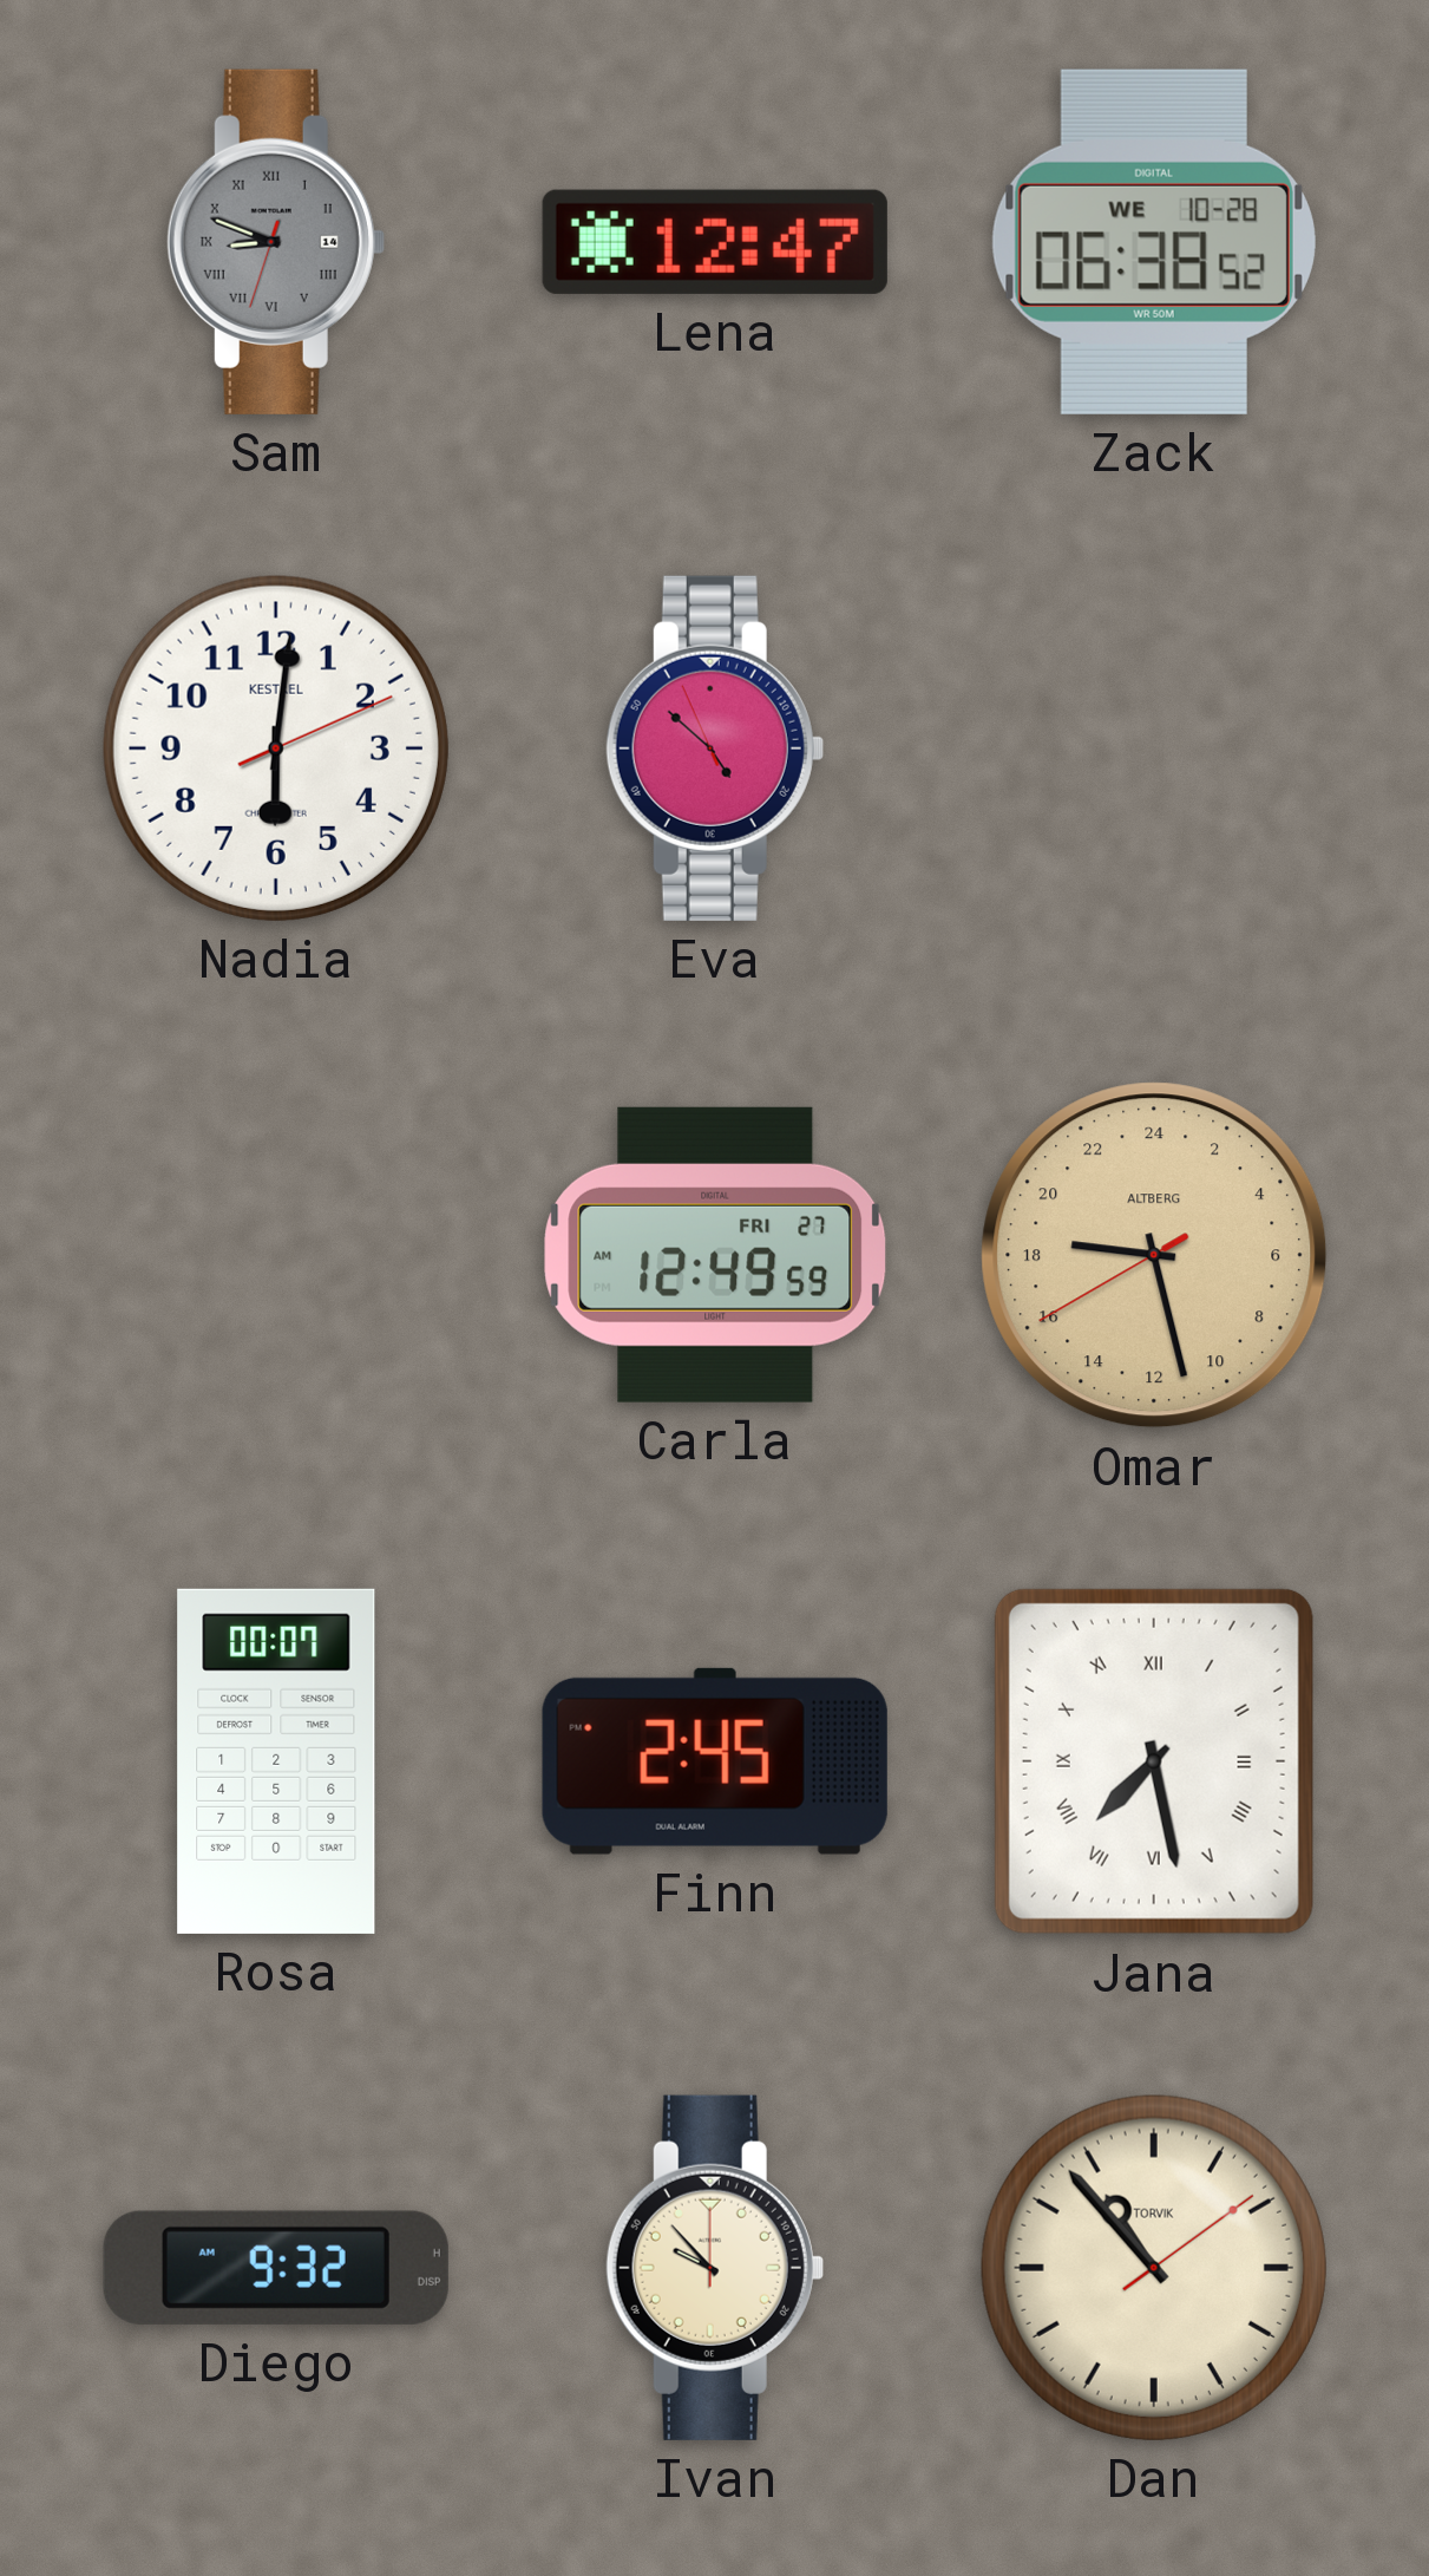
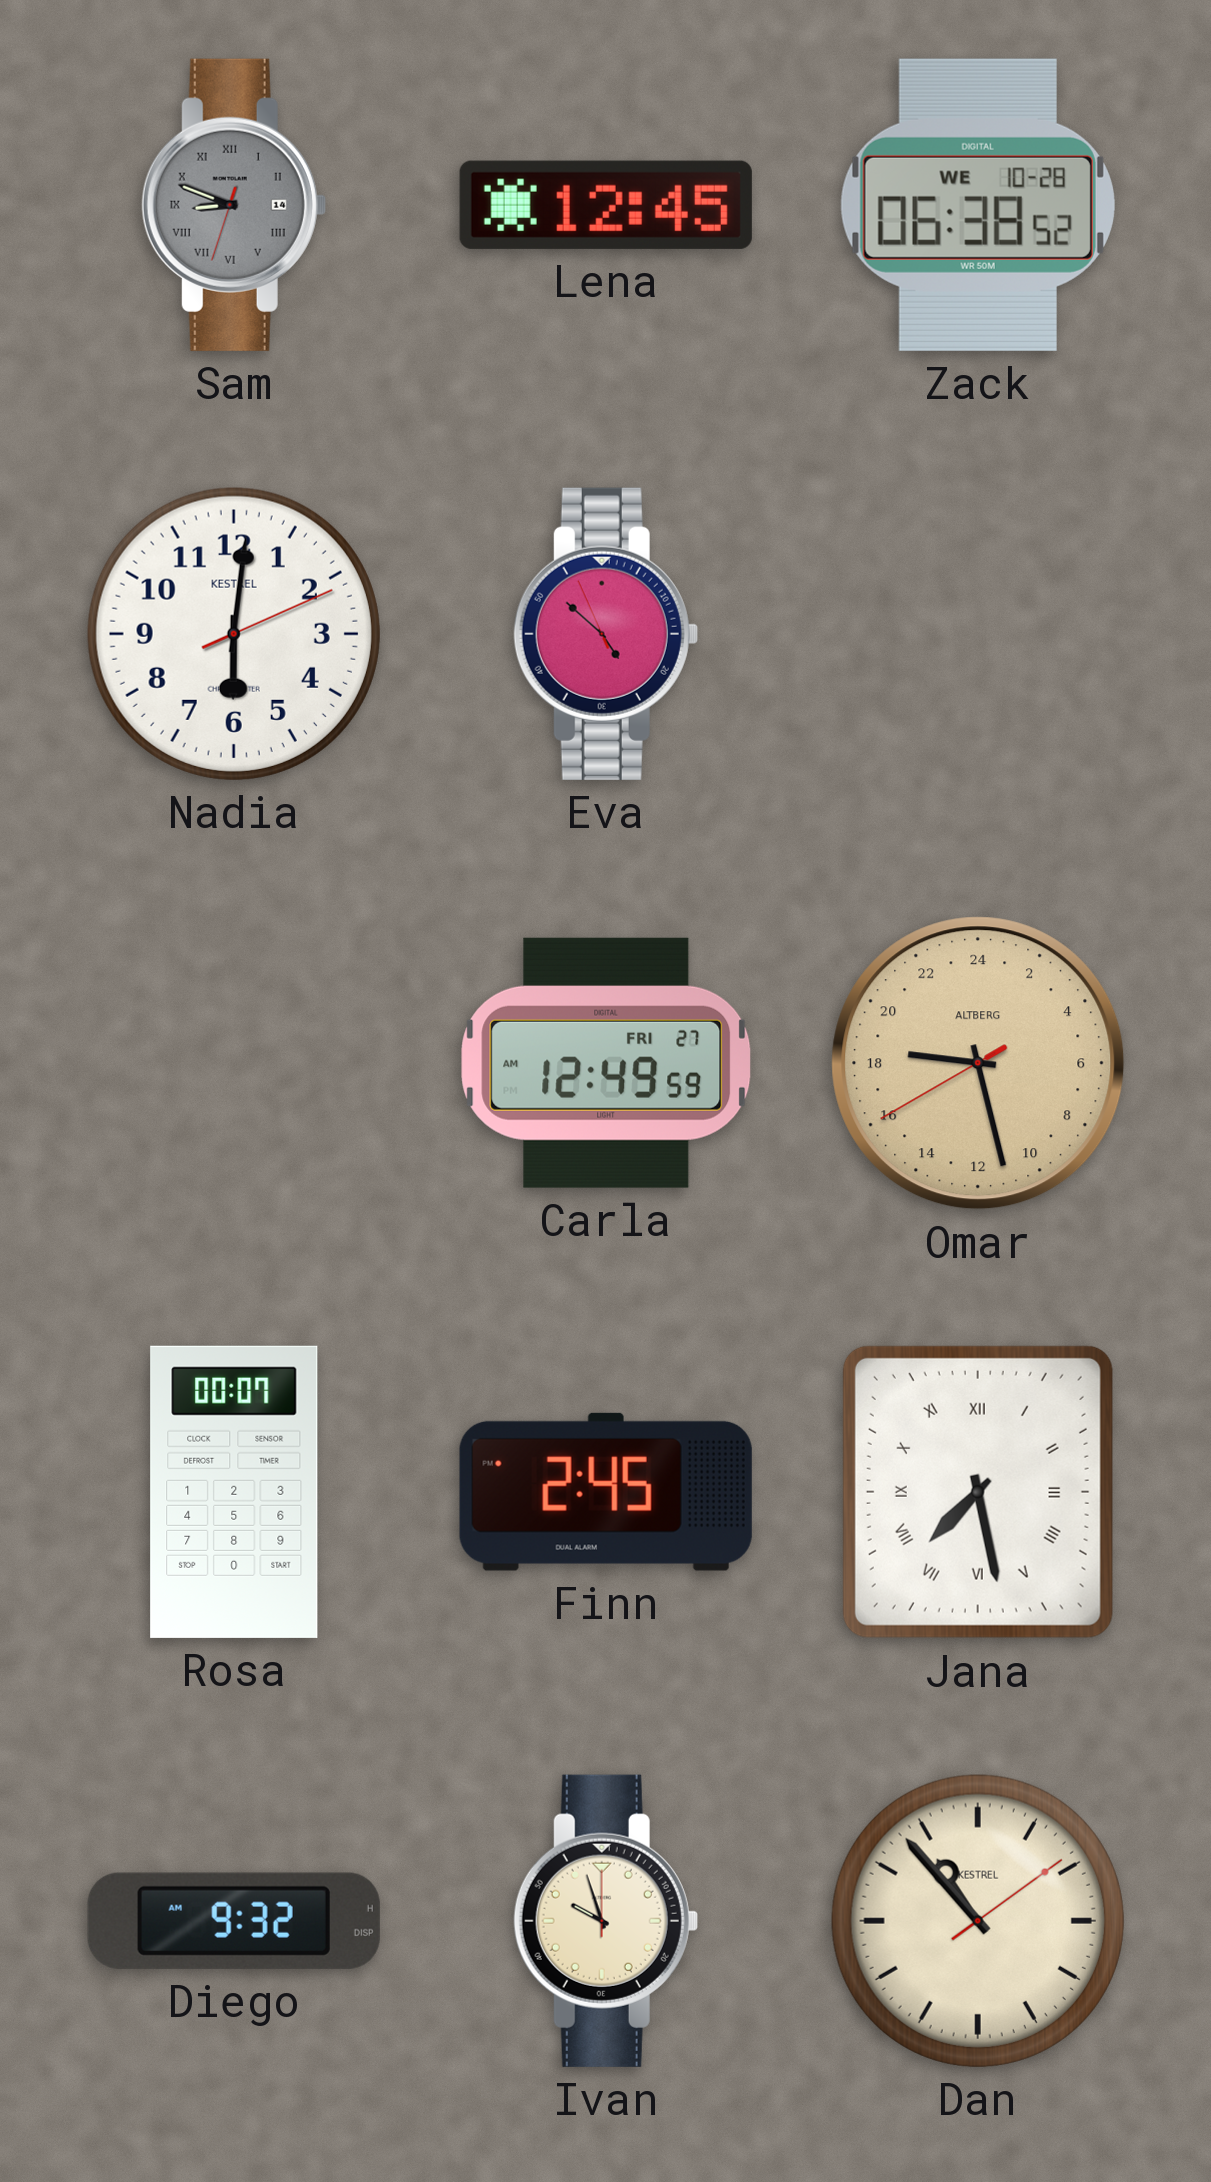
Lena: 12:47 -> 12:45 (606, 205)
Ivan: 9:53 -> 9:57 (606, 1921)
Dan brand: TORVIK -> KESTREL (978, 1921)
